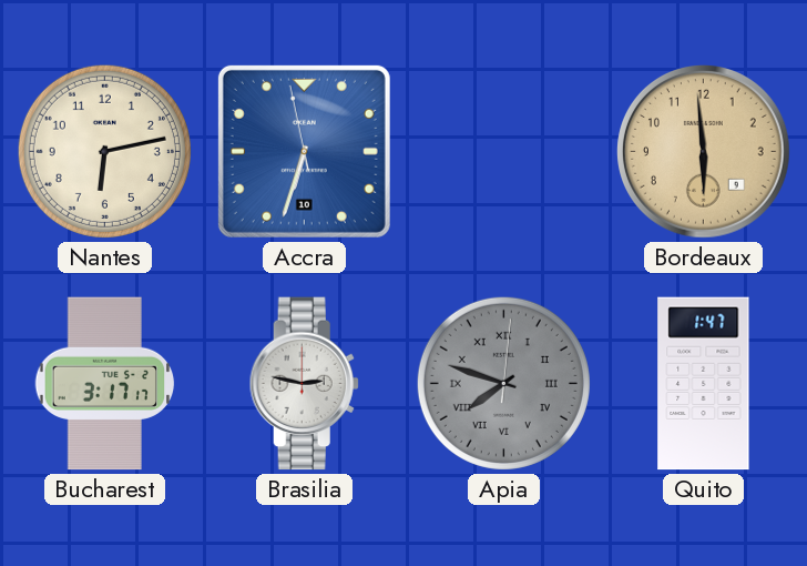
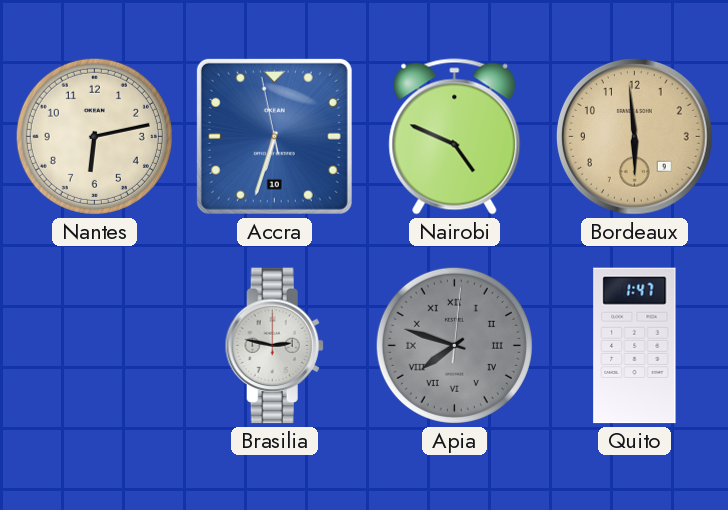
Nairobi: none -> 4:49 (455, 137)
Bucharest: 3:17 -> none (105, 384)
